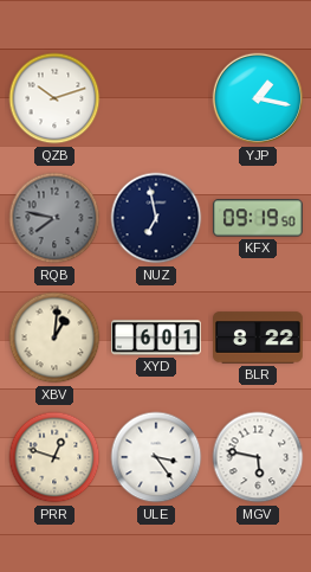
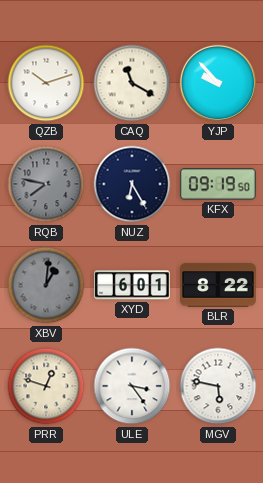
CAQ: none -> 11:20 (132, 83)
YJP: 1:17 -> 9:53 (218, 83)
NUZ: 6:58 -> 6:25 (132, 184)
XBV dial: cream -> grey (46, 285)
